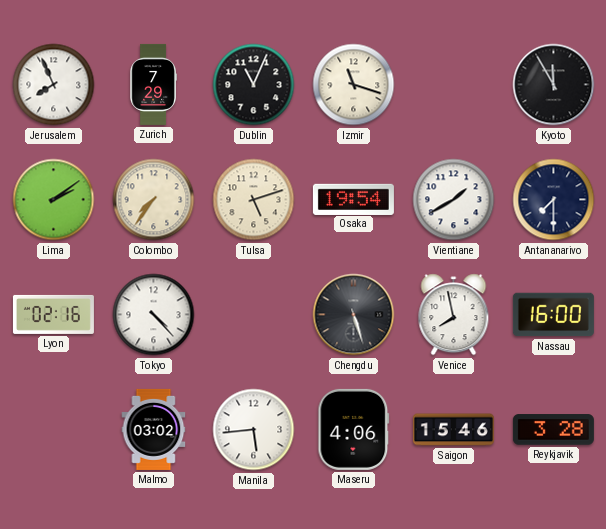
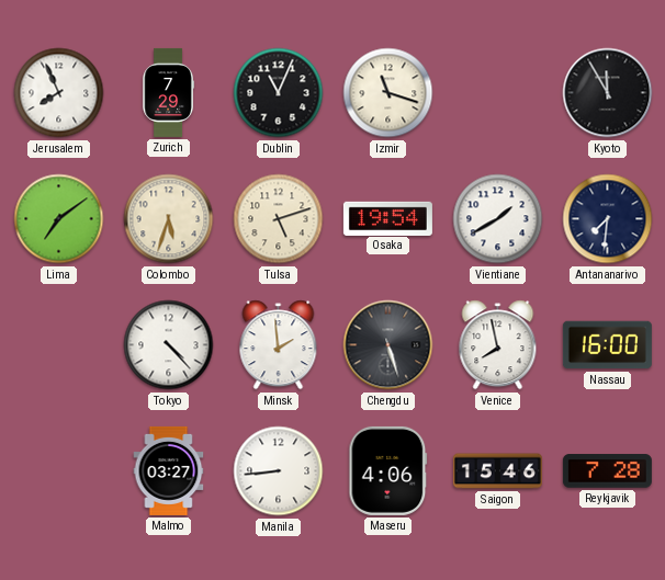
Lima: 2:09 -> 7:09 (59, 219)
Colombo: 7:36 -> 5:33 (169, 219)
Antananarivo: 7:30 -> 7:31 (608, 219)
Lyon: 02:16 -> none (53, 314)
Minsk: none -> 1:59 (279, 345)
Malmo: 03:02 -> 03:27 (169, 470)
Manila: 5:44 -> 8:44 (279, 471)
Reykjavik: 3:28 -> 7:28 (607, 471)
